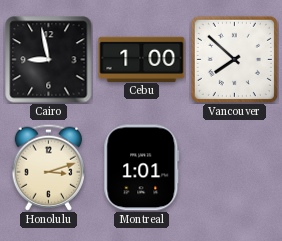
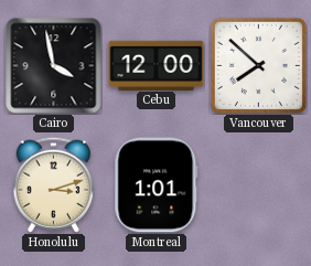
Cairo: 8:58 -> 3:58 (54, 66)
Cebu: 1:00 -> 12:00 (157, 65)
